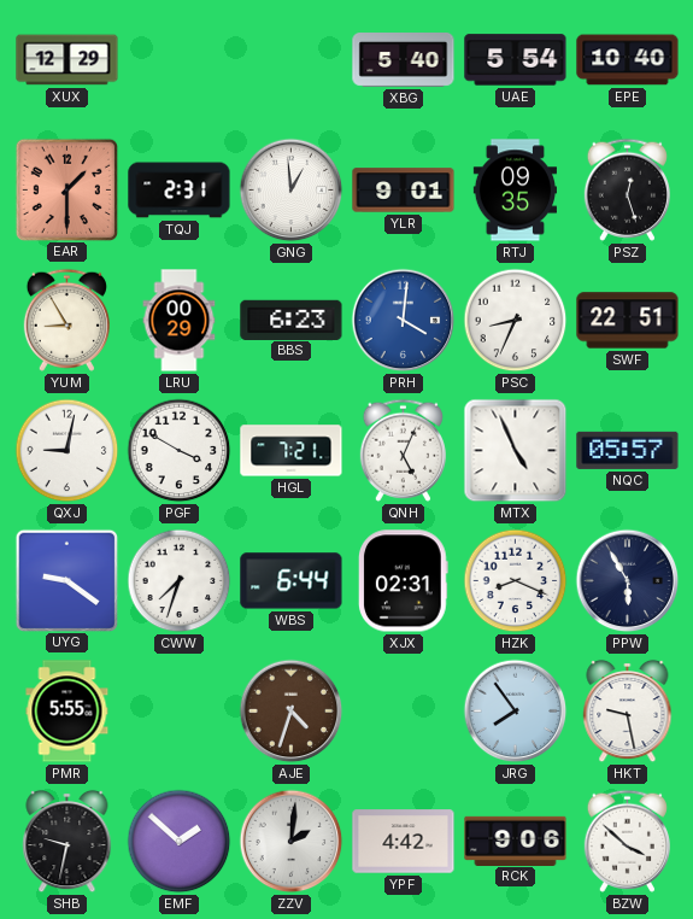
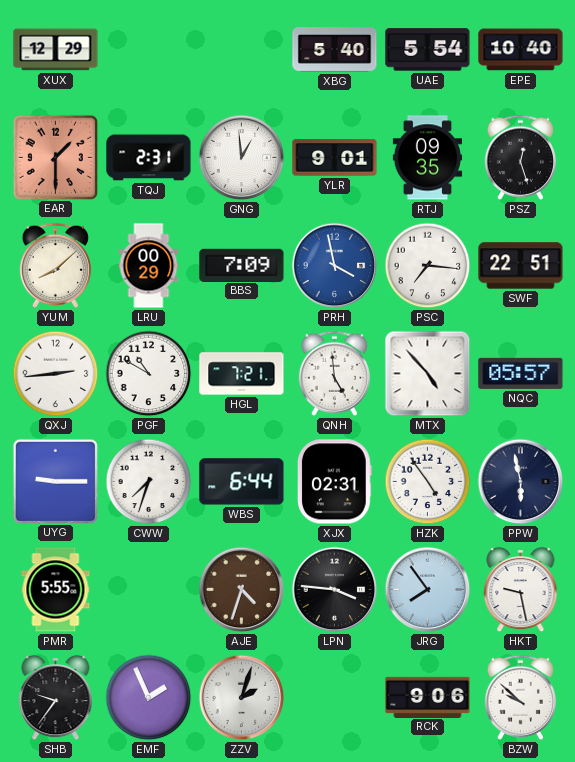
YUM: 8:55 -> 8:08 (55, 265)
BBS: 6:23 -> 7:09 (242, 265)
PRH: 4:01 -> 3:58 (335, 266)
PSC: 8:34 -> 7:16 (428, 266)
QXJ: 9:02 -> 2:44 (56, 374)
PGF: 3:50 -> 10:50 (149, 374)
QNH: 5:04 -> 4:59 (334, 373)
MTX: 4:56 -> 4:53 (428, 374)
UYG: 9:21 -> 9:15 (55, 481)
HZK: 8:19 -> 4:54 (428, 482)
PPW: 5:55 -> 5:58 (521, 482)
LPN: none -> 3:46 (335, 590)
SHB: 9:32 -> 9:36 (56, 698)
EMF: 1:52 -> 1:56 (149, 698)
ZZV: 2:01 -> 2:03 (242, 698)
YPF: 4:42 -> none (404, 842)
BZW: 3:52 -> 9:52 (520, 697)
